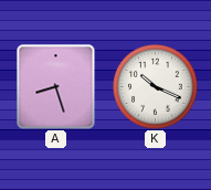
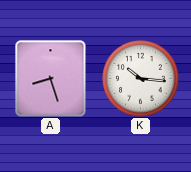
K: 10:19 -> 10:16 (141, 79)
